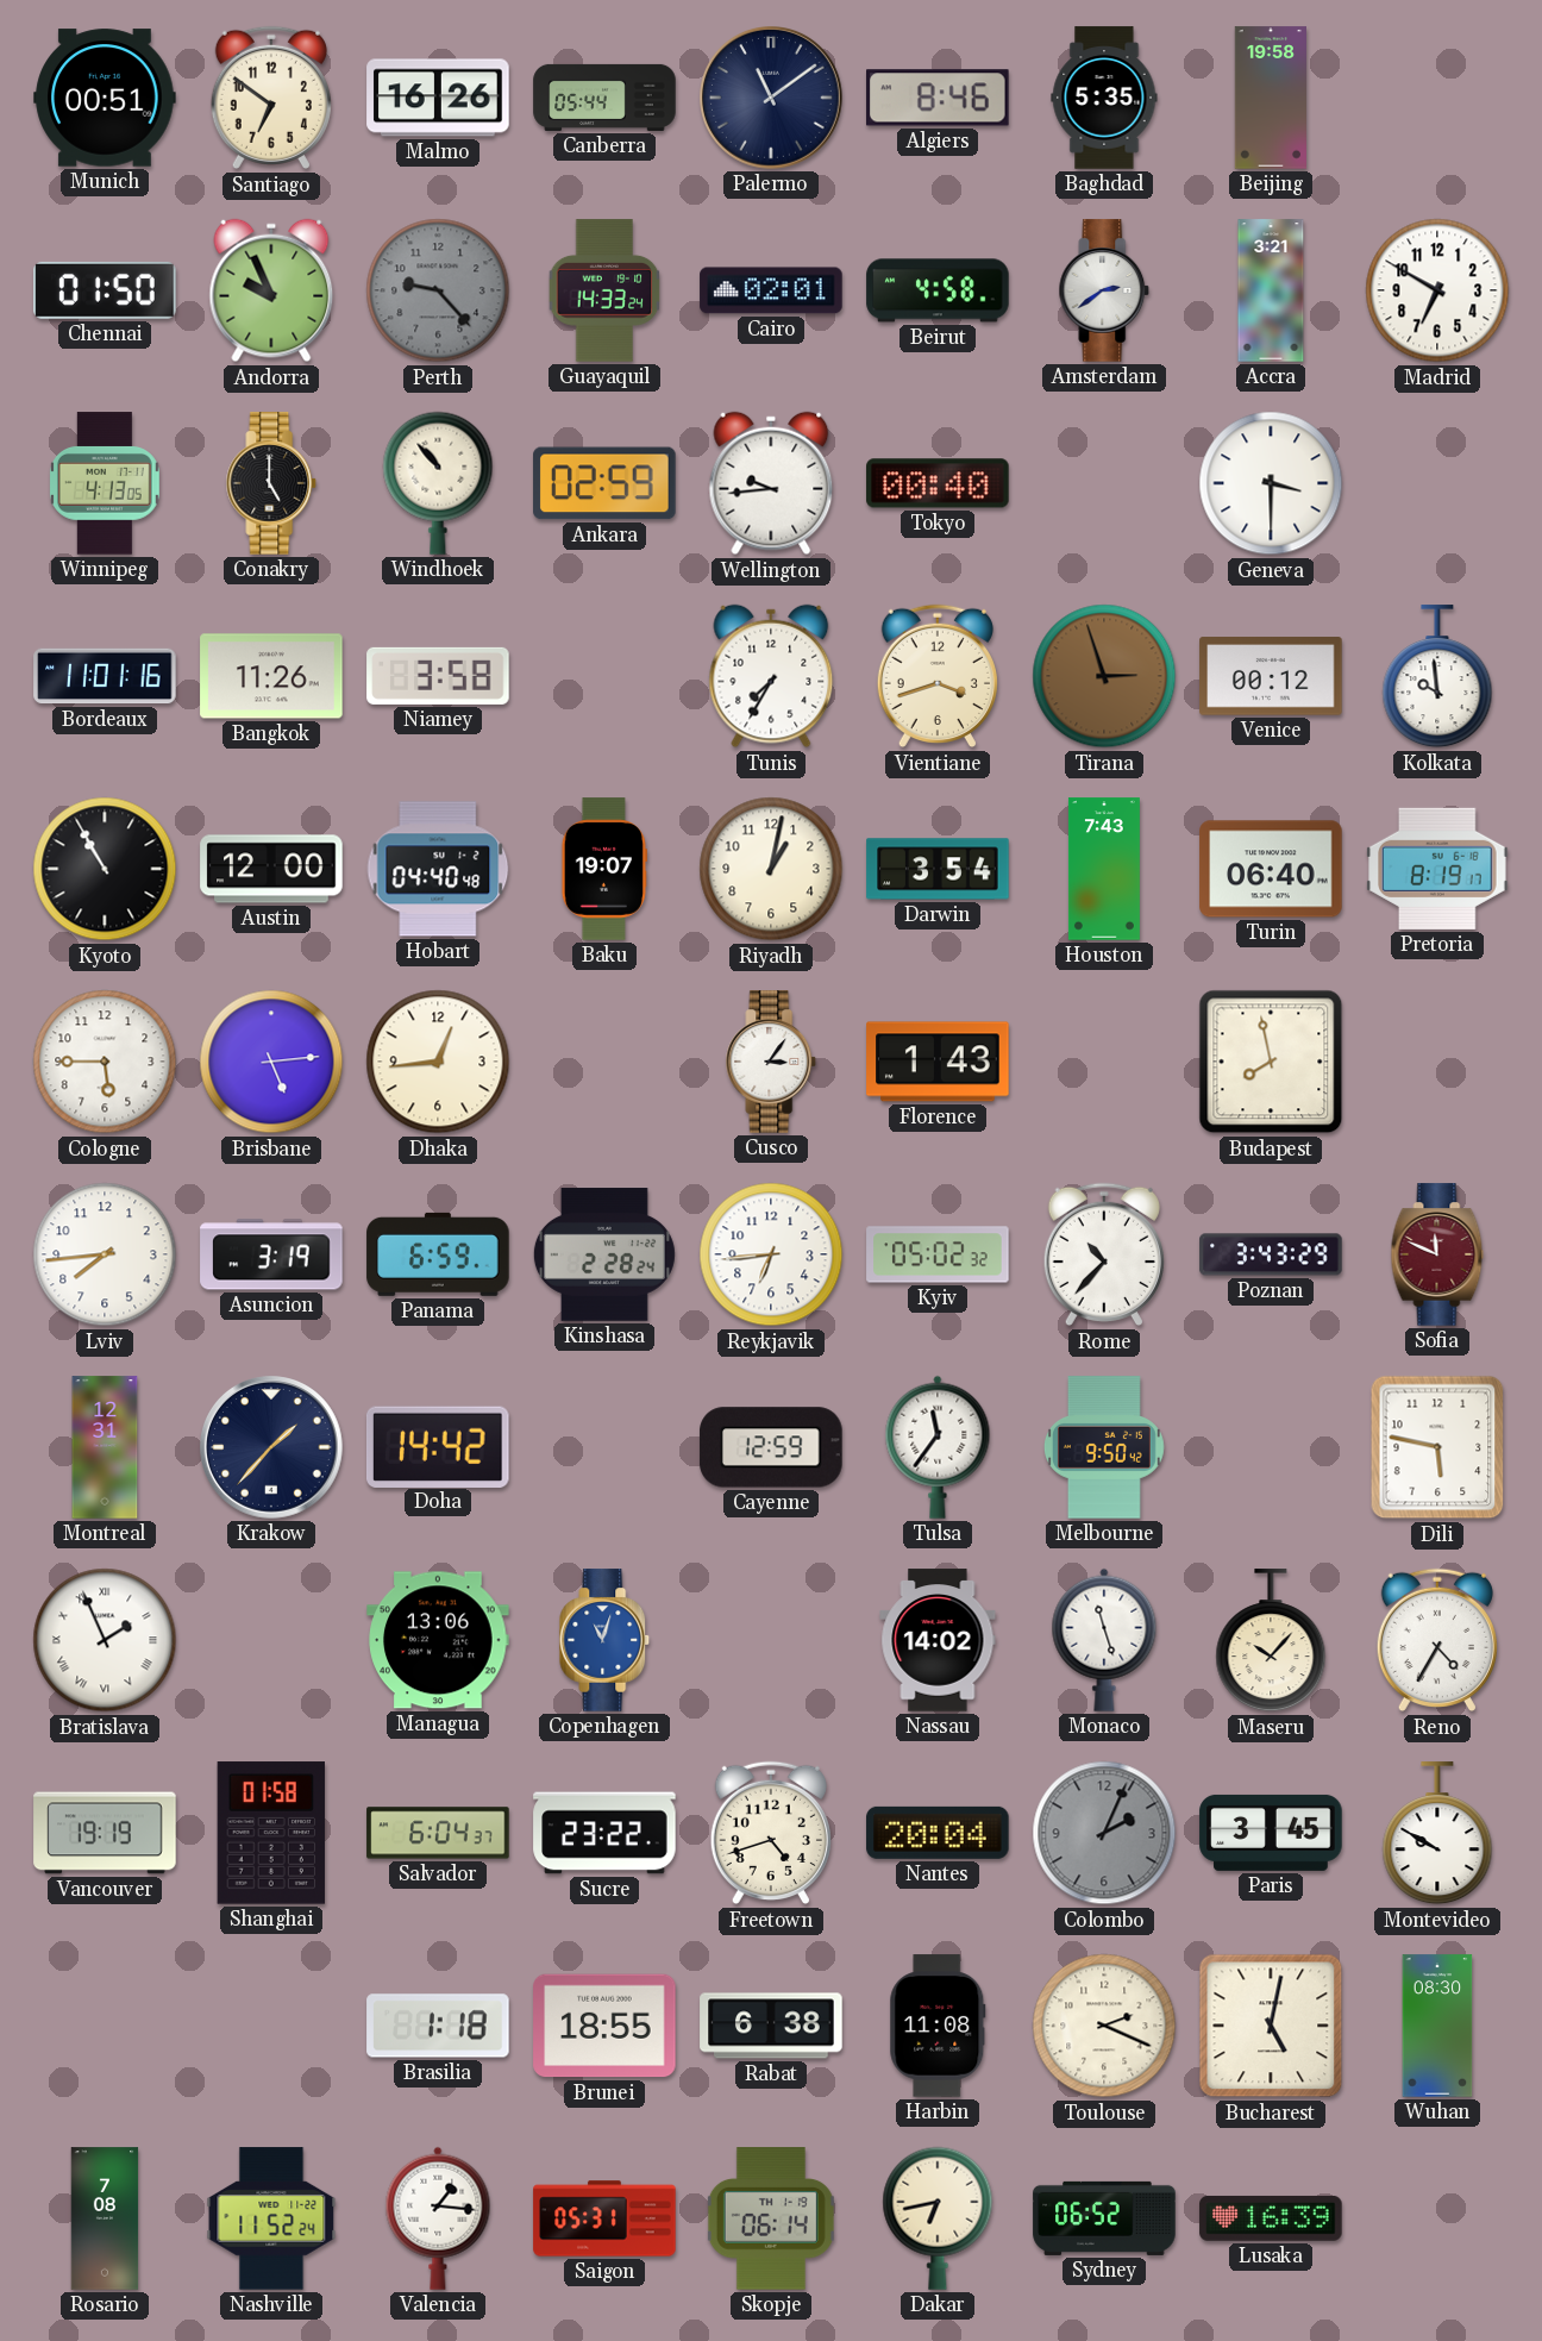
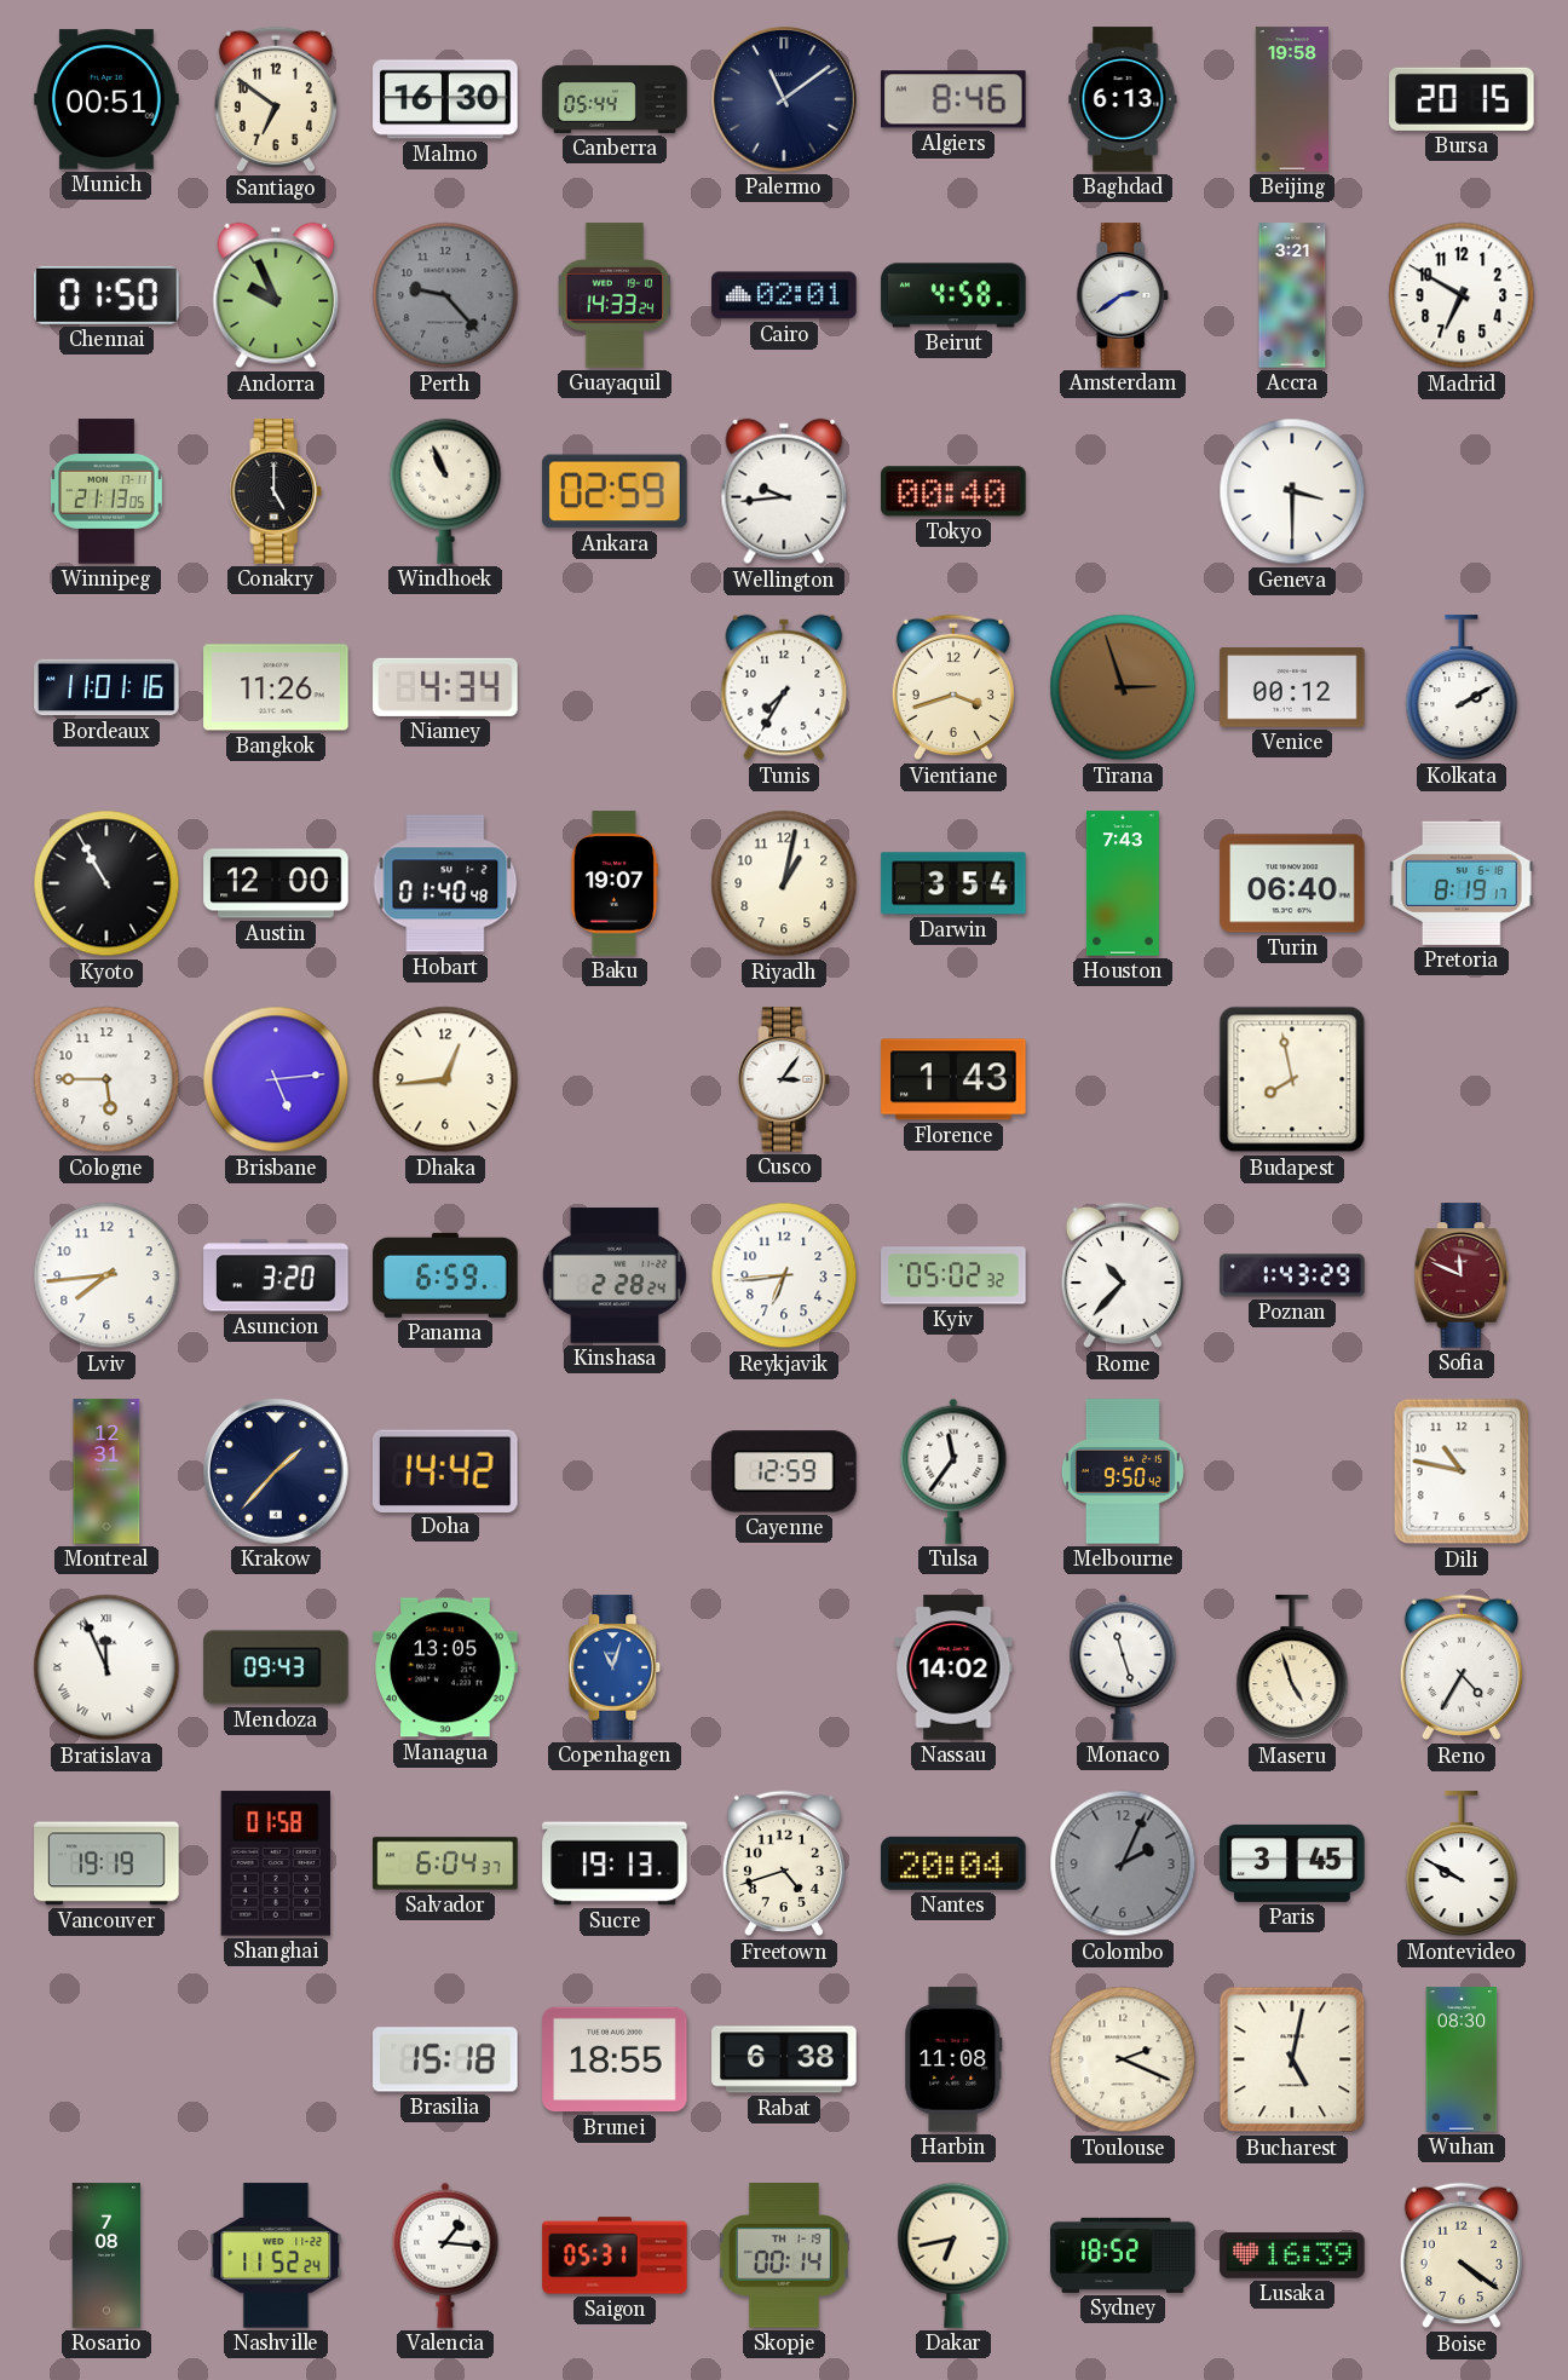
Malmo: 16:26 -> 16:30 (445, 99)
Baghdad: 5:35 -> 6:13 (1123, 99)
Bursa: none -> 20:15 (1462, 99)
Winnipeg: 4:13 -> 21:13 (106, 491)
Windhoek: 10:53 -> 10:56 (445, 491)
Niamey: 3:58 -> 4:34 (445, 687)
Kolkata: 9:59 -> 2:10 (1462, 688)
Hobart: 04:40 -> 01:40 (445, 883)
Asuncion: 3:19 -> 3:20 (276, 1275)
Poznan: 3:43 -> 1:43 (1292, 1275)
Dili: 5:47 -> 10:47 (1462, 1471)
Bratislava: 1:56 -> 11:56 (106, 1667)
Mendoza: none -> 09:43 (276, 1667)
Managua: 13:06 -> 13:05 (445, 1667)
Maseru: 10:07 -> 4:57 (1292, 1669)
Sucre: 23:22 -> 19:13 (615, 1863)
Brasilia: 1:18 -> 15:18 (445, 2059)
Skopje: 06:14 -> 00:14 (784, 2255)
Sydney: 06:52 -> 18:52 (1123, 2255)
Boise: none -> 4:21 (1462, 2255)
